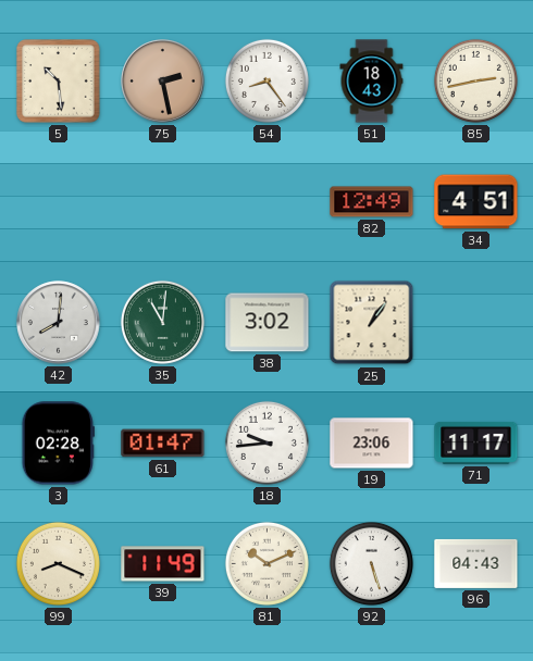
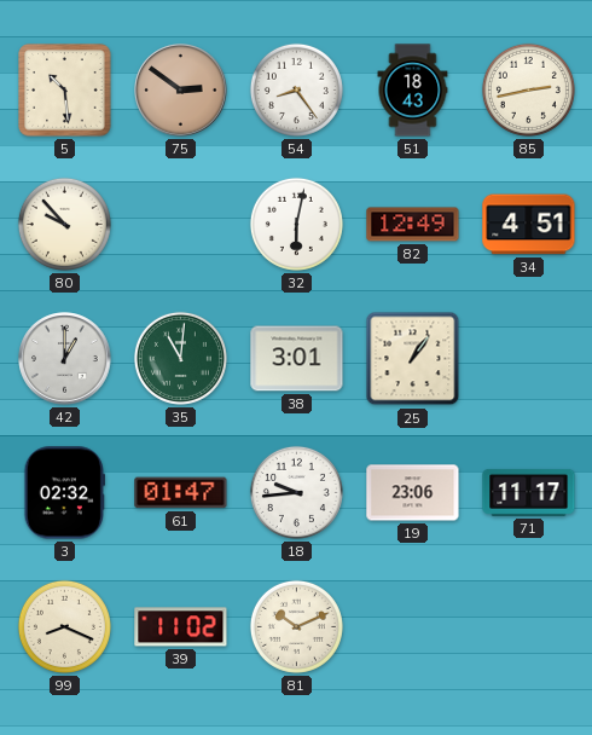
75: 2:28 -> 2:51 (181, 91)
80: none -> 9:53 (64, 224)
32: none -> 6:02 (296, 224)
42: 8:01 -> 1:00 (65, 359)
38: 3:02 -> 3:01 (297, 359)
3: 02:28 -> 02:32 (64, 493)
39: 11:49 -> 11:02 (181, 627)
92: 5:27 -> none (371, 563)
96: 04:43 -> none (476, 563)
